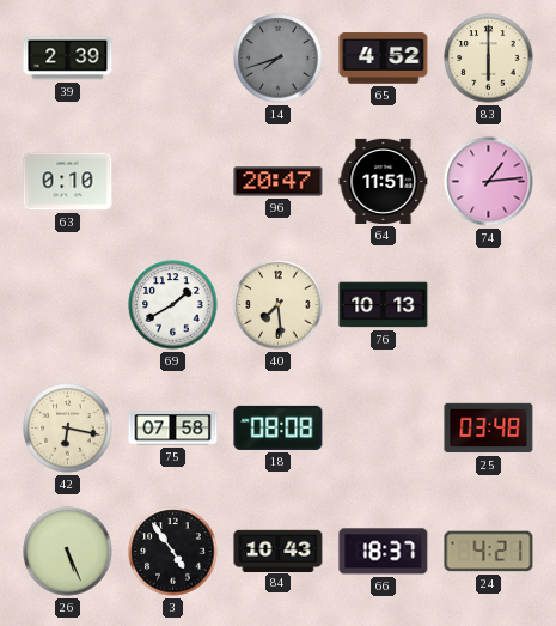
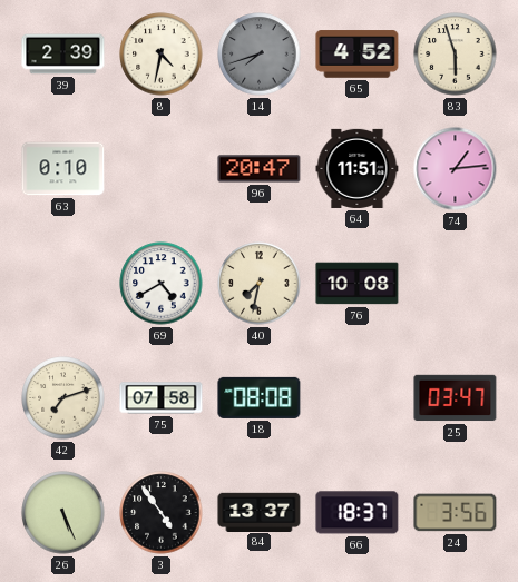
8: none -> 4:32 (162, 55)
83: 6:00 -> 5:57 (456, 55)
69: 1:40 -> 4:40 (162, 284)
40: 7:29 -> 7:32 (260, 284)
76: 10:13 -> 10:08 (358, 284)
42: 6:17 -> 7:12 (63, 398)
25: 03:48 -> 03:47 (456, 398)
84: 10:43 -> 13:37 (260, 512)
24: 4:21 -> 3:56 (456, 513)
